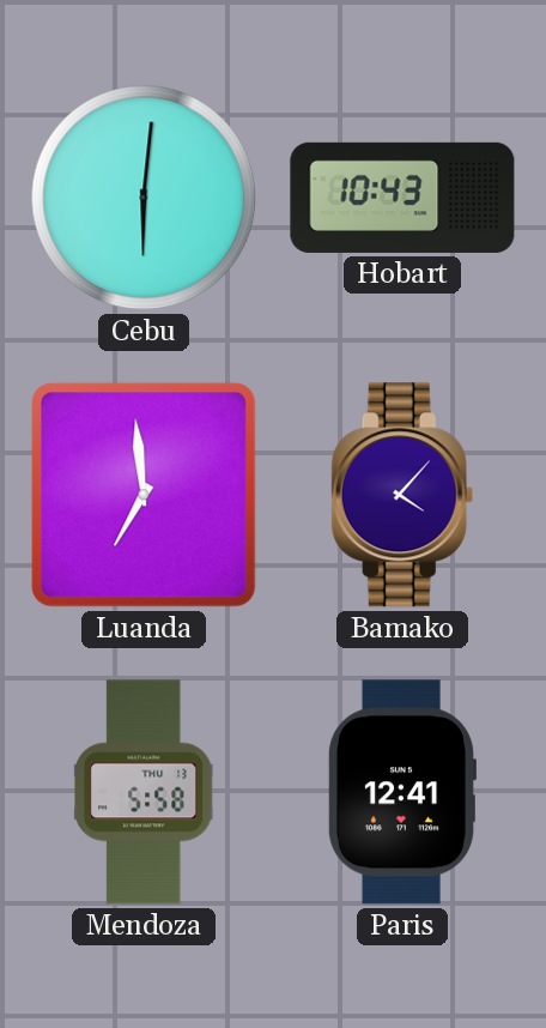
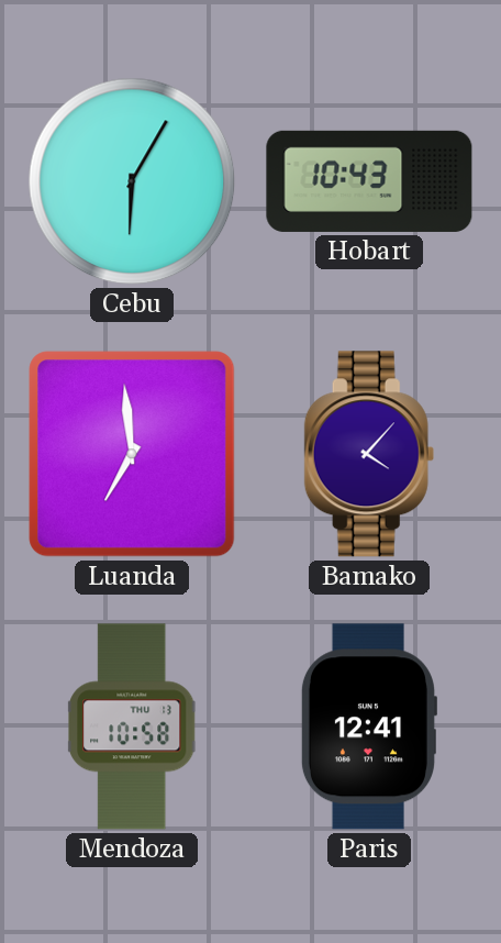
Cebu: 6:01 -> 6:05 (132, 181)
Mendoza: 5:58 -> 10:58 (133, 726)
